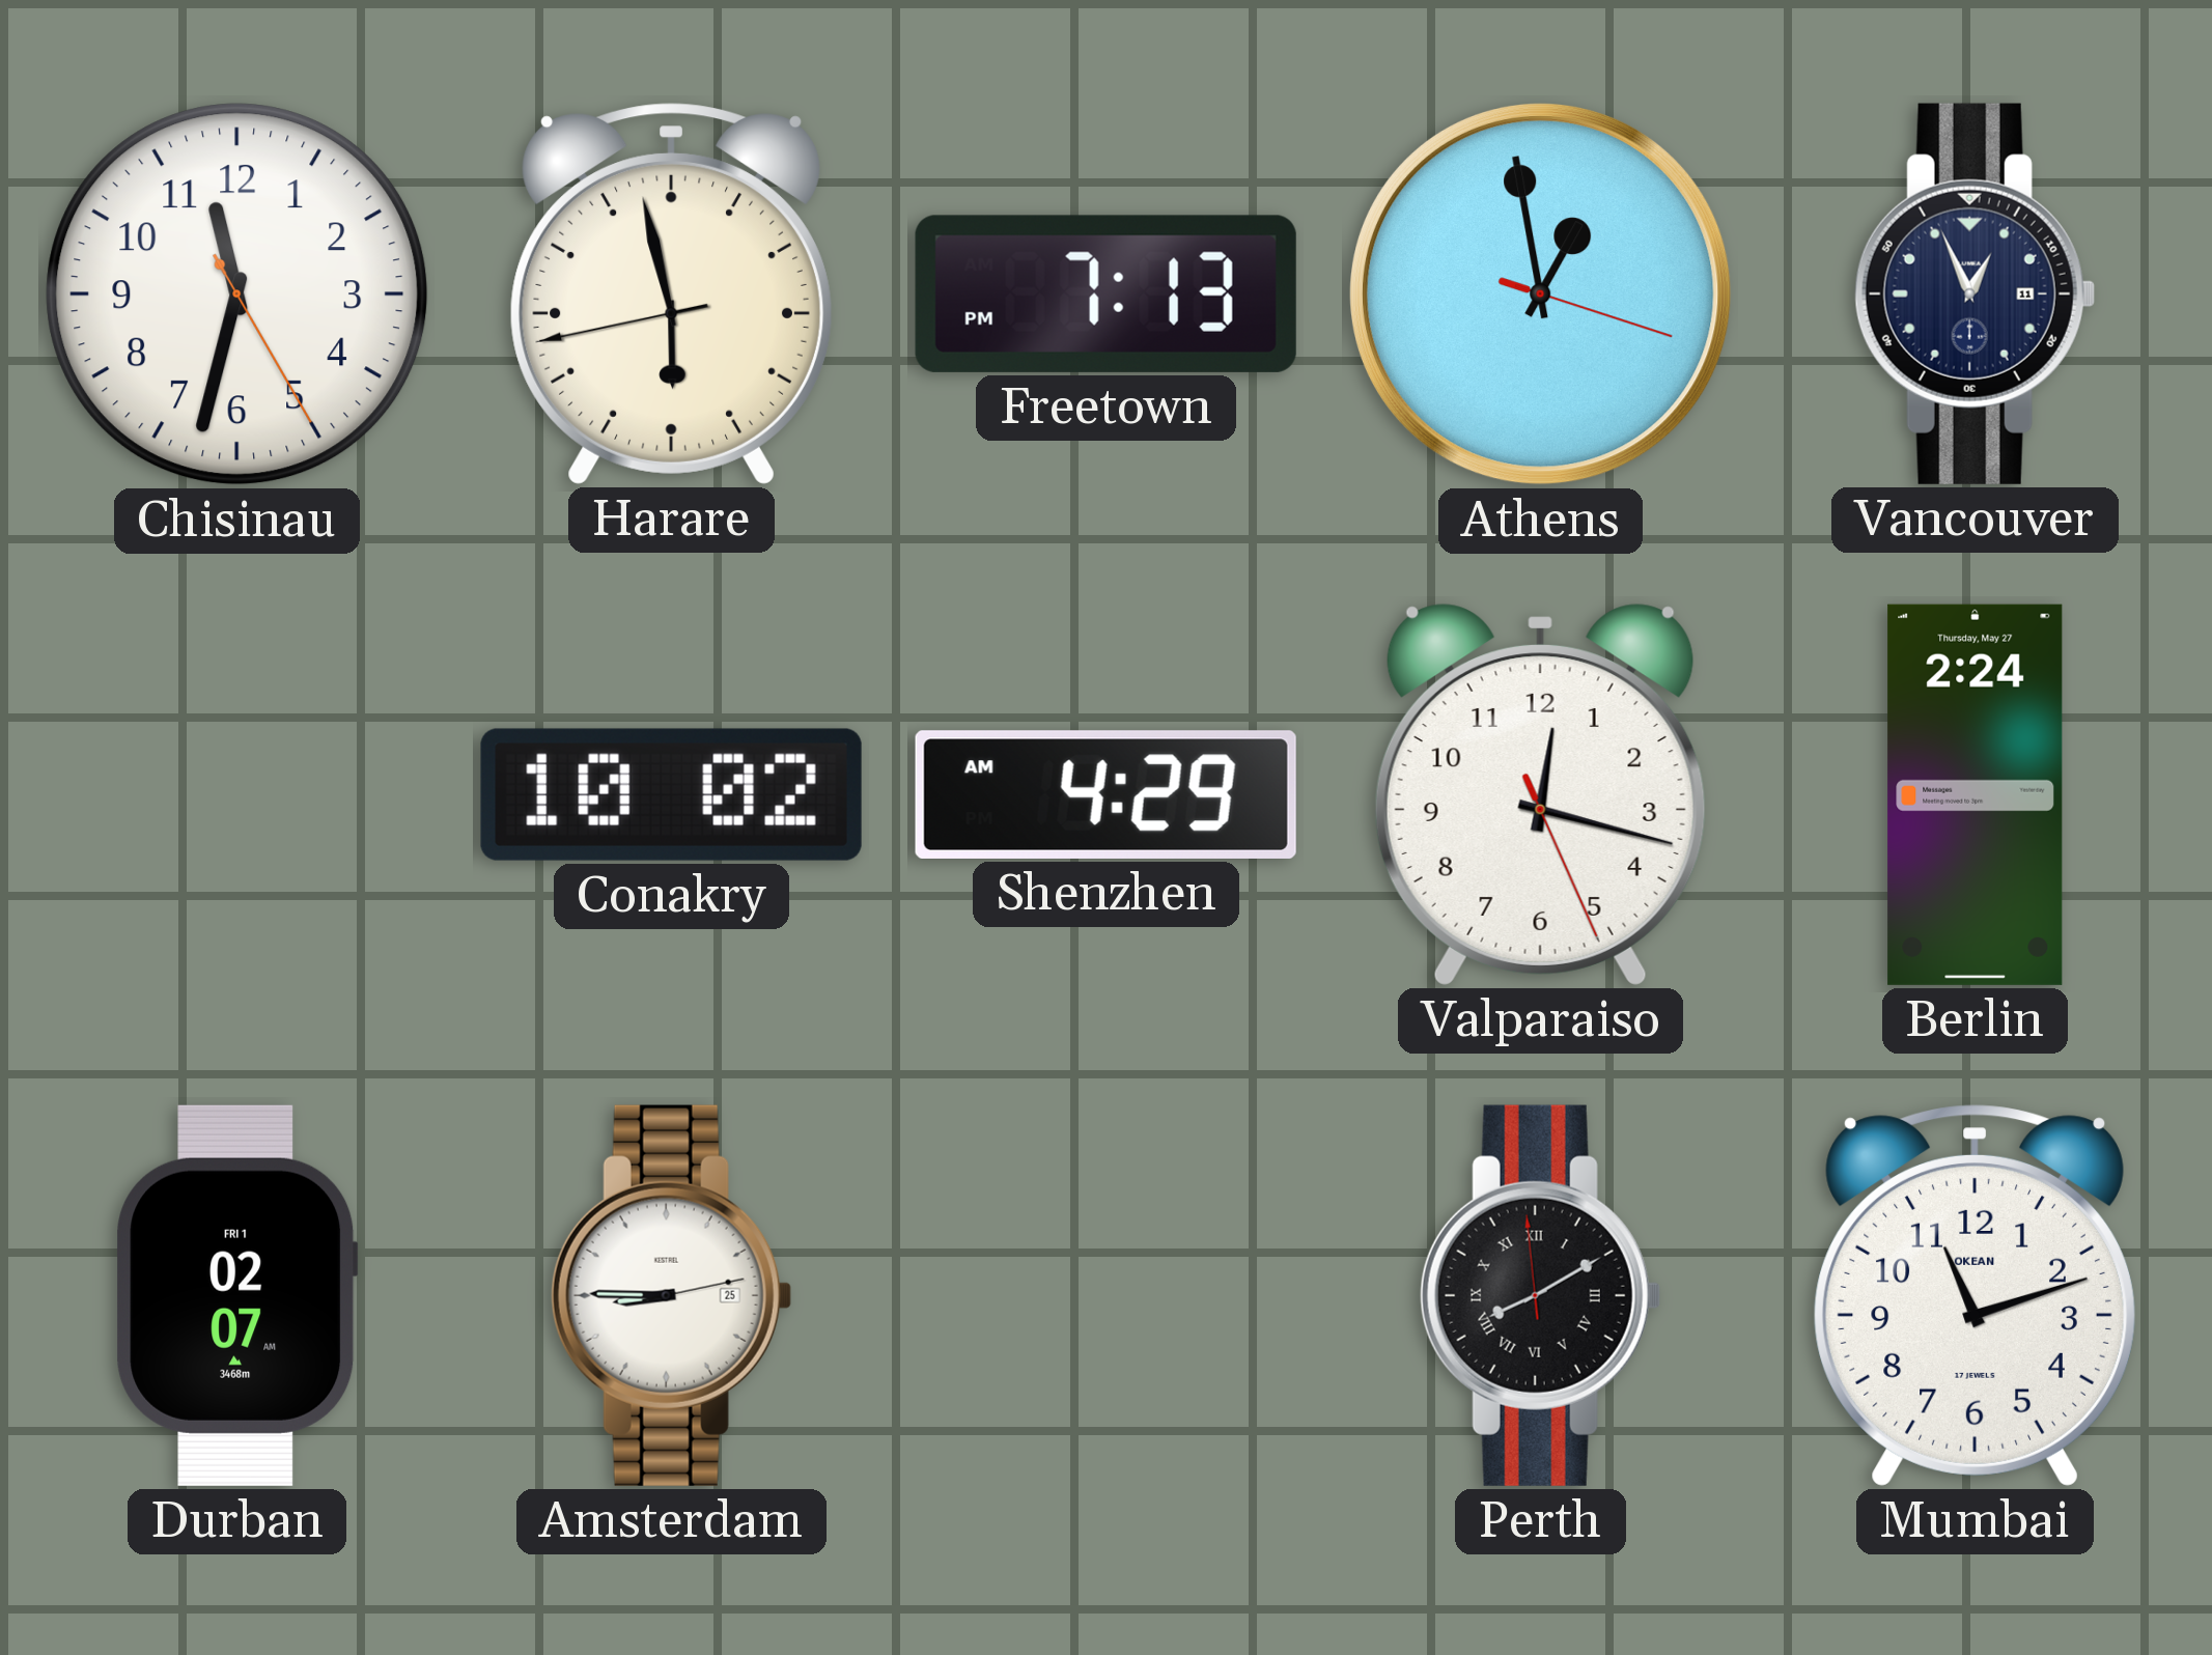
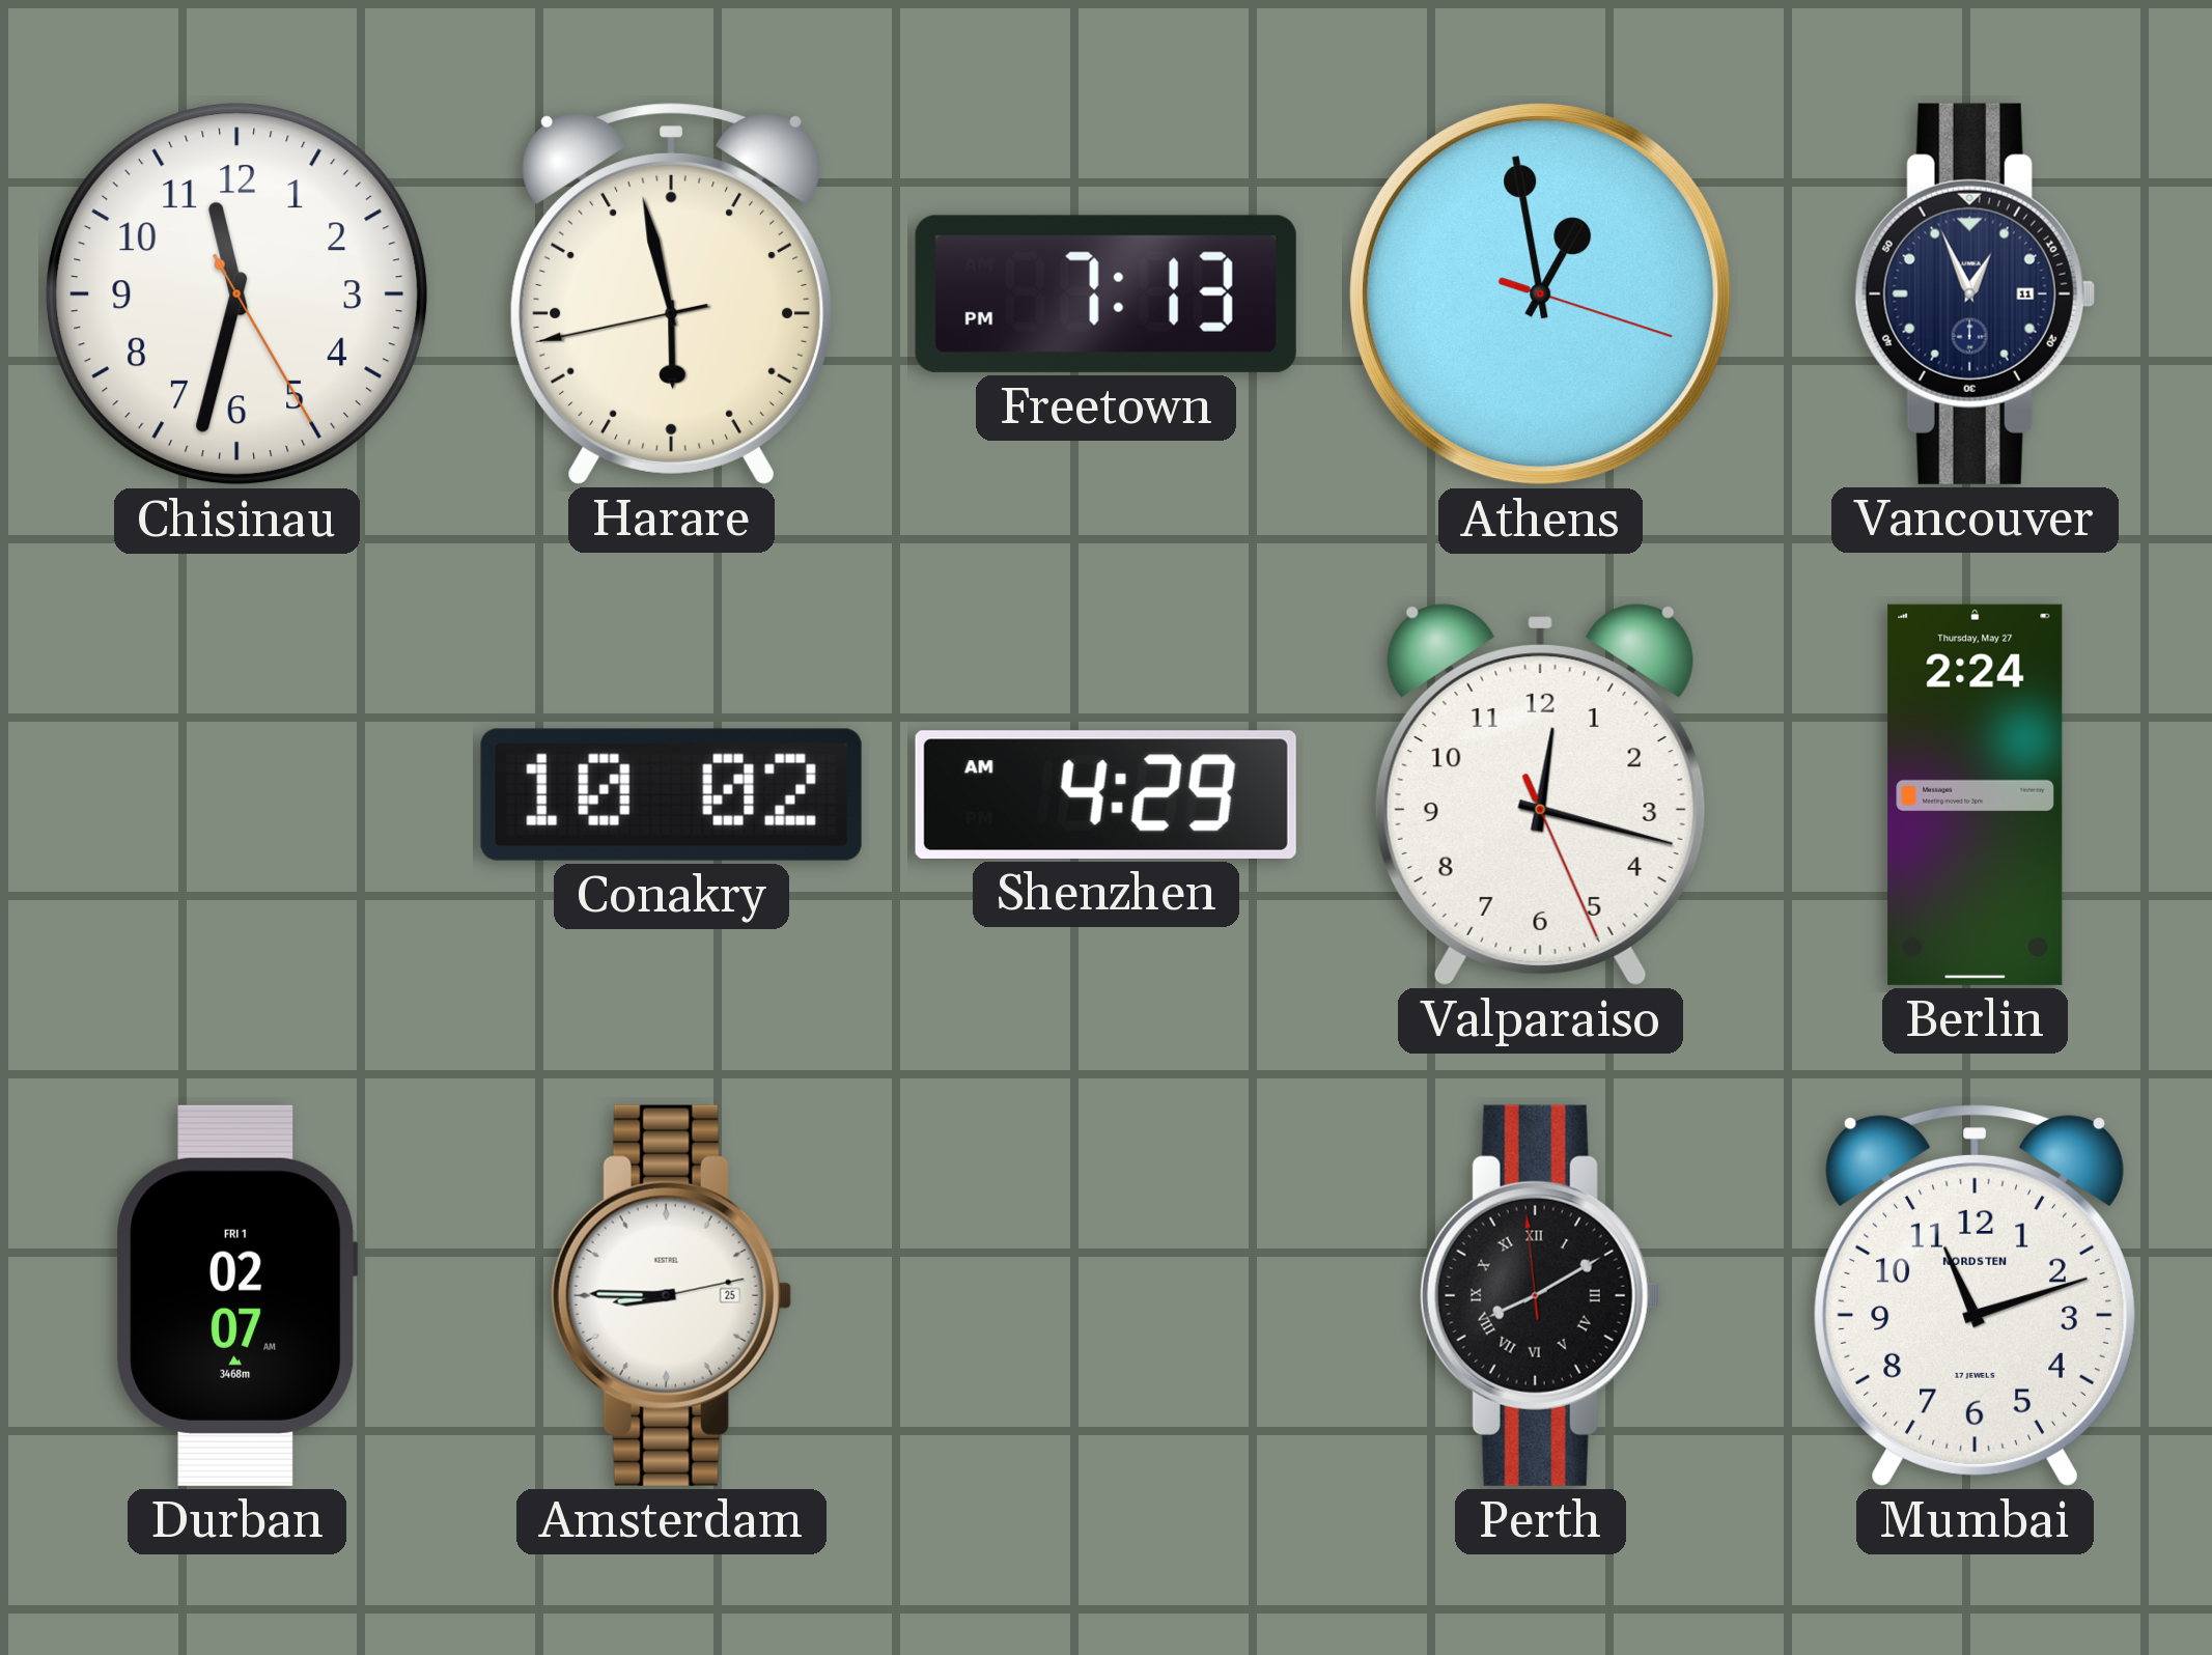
Mumbai brand: OKEAN -> NORDSTEN (1975, 1295)
